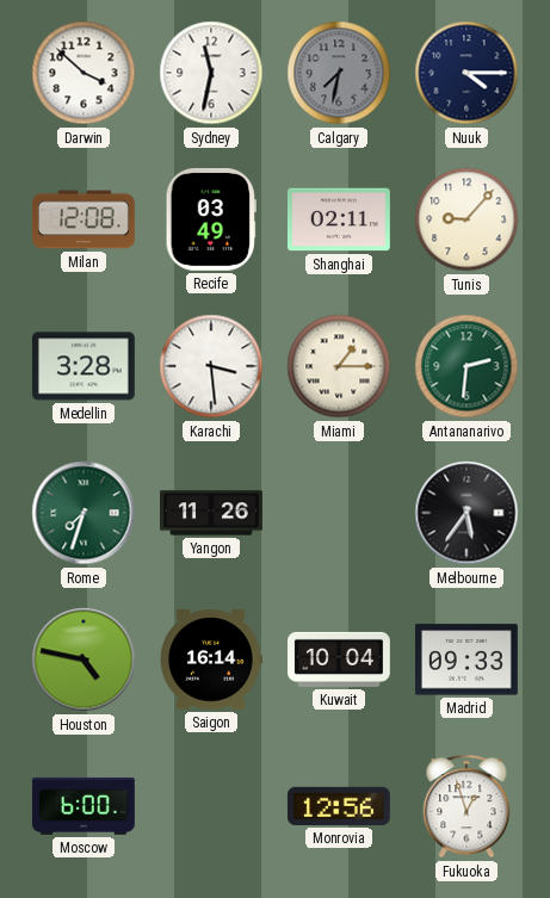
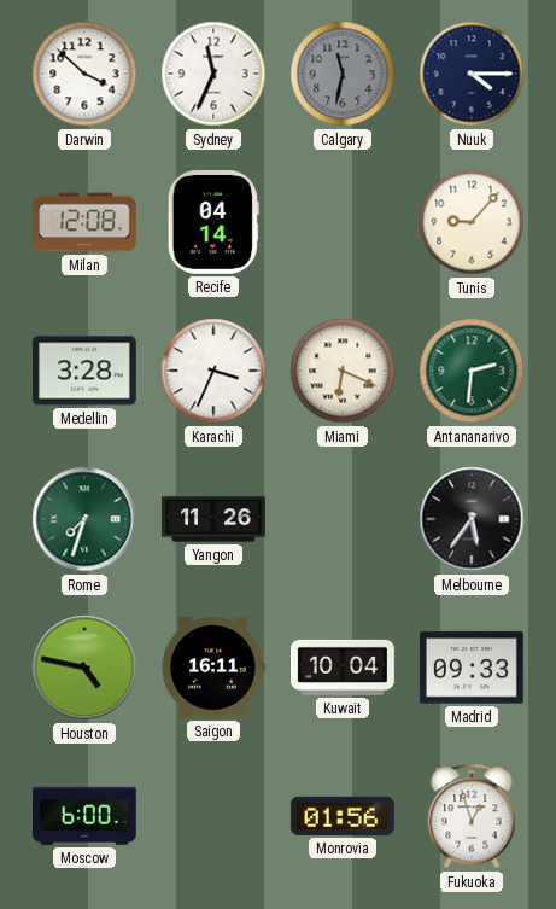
Sydney: 11:32 -> 11:34 (213, 74)
Calgary: 7:32 -> 11:32 (343, 74)
Recife: 03:49 -> 04:14 (213, 222)
Shanghai: 02:11 -> none (339, 219)
Karachi: 3:29 -> 3:34 (213, 371)
Miami: 1:15 -> 6:19 (343, 371)
Saigon: 16:14 -> 16:11 (213, 668)
Monrovia: 12:56 -> 01:56 (343, 816)
